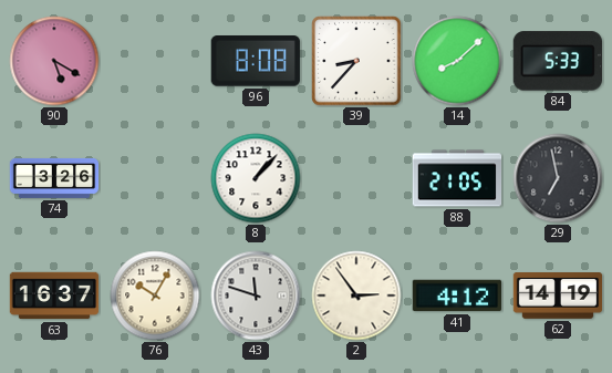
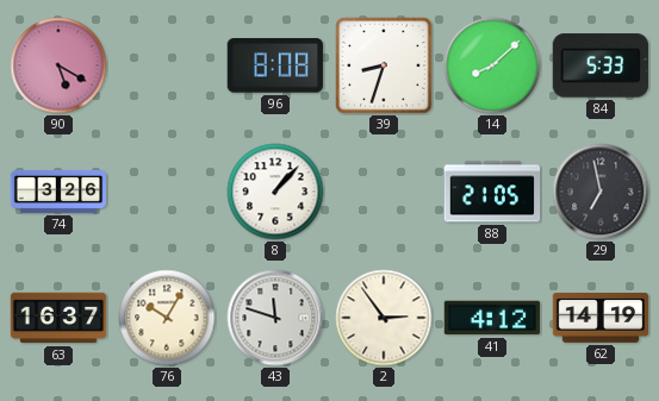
39: 8:37 -> 8:33 (384, 65)
